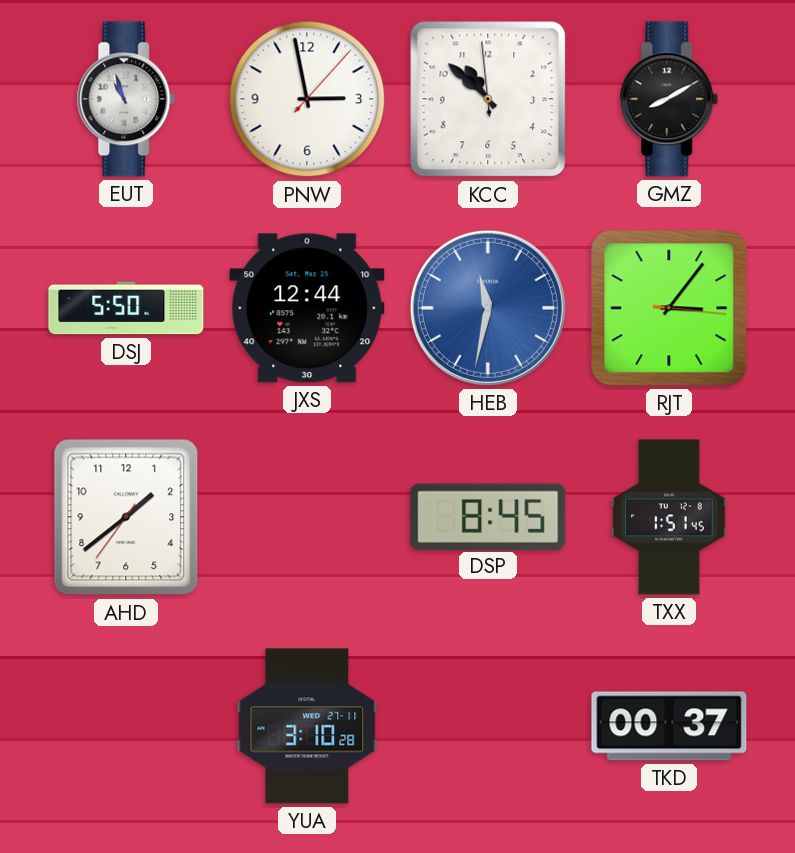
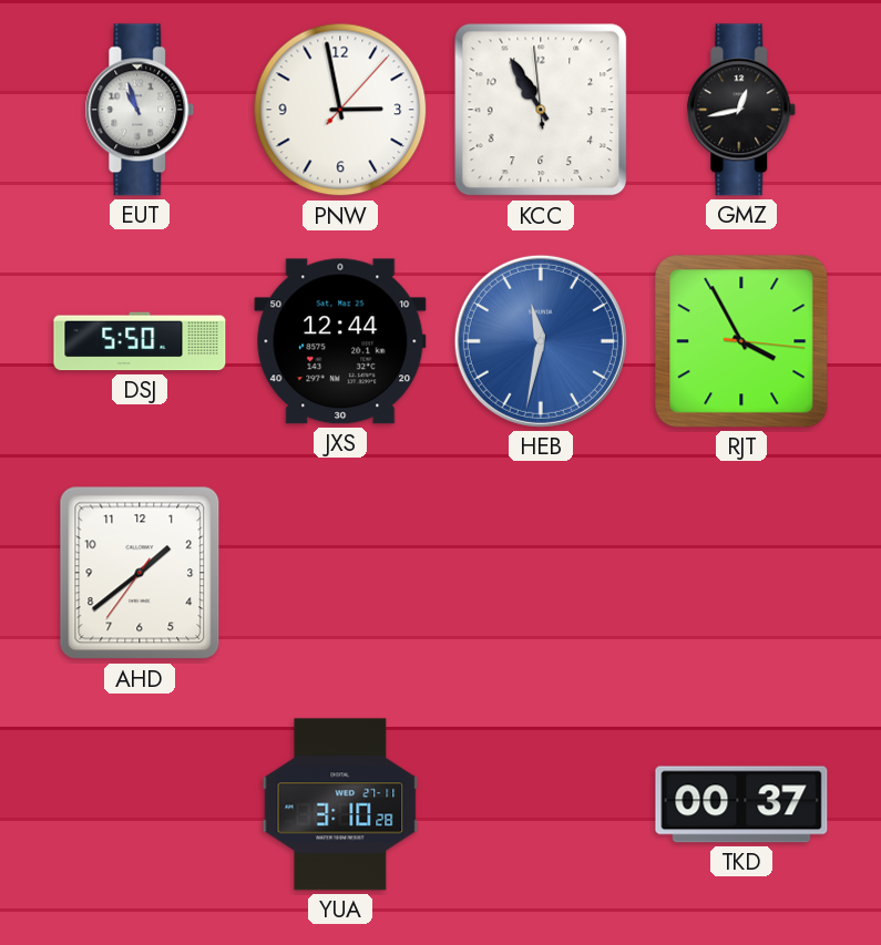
KCC: 10:51 -> 10:54 (541, 110)
GMZ: 8:10 -> 12:43 (741, 110)
RJT: 3:06 -> 3:55 (741, 341)
DSP: 8:45 -> none (488, 516)
TXX: 1:51 -> none (669, 517)
